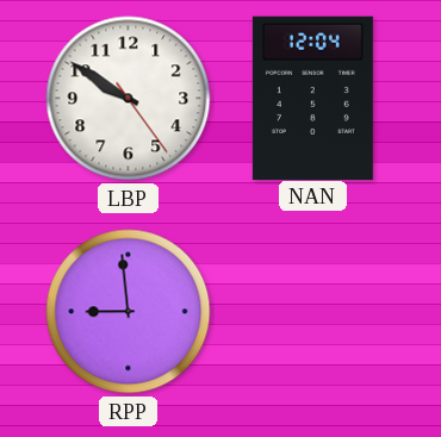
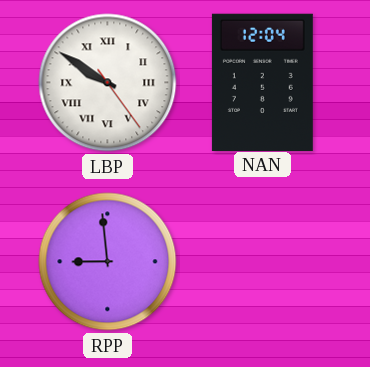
LBP numerals: Arabic -> Roman (108, 83)
